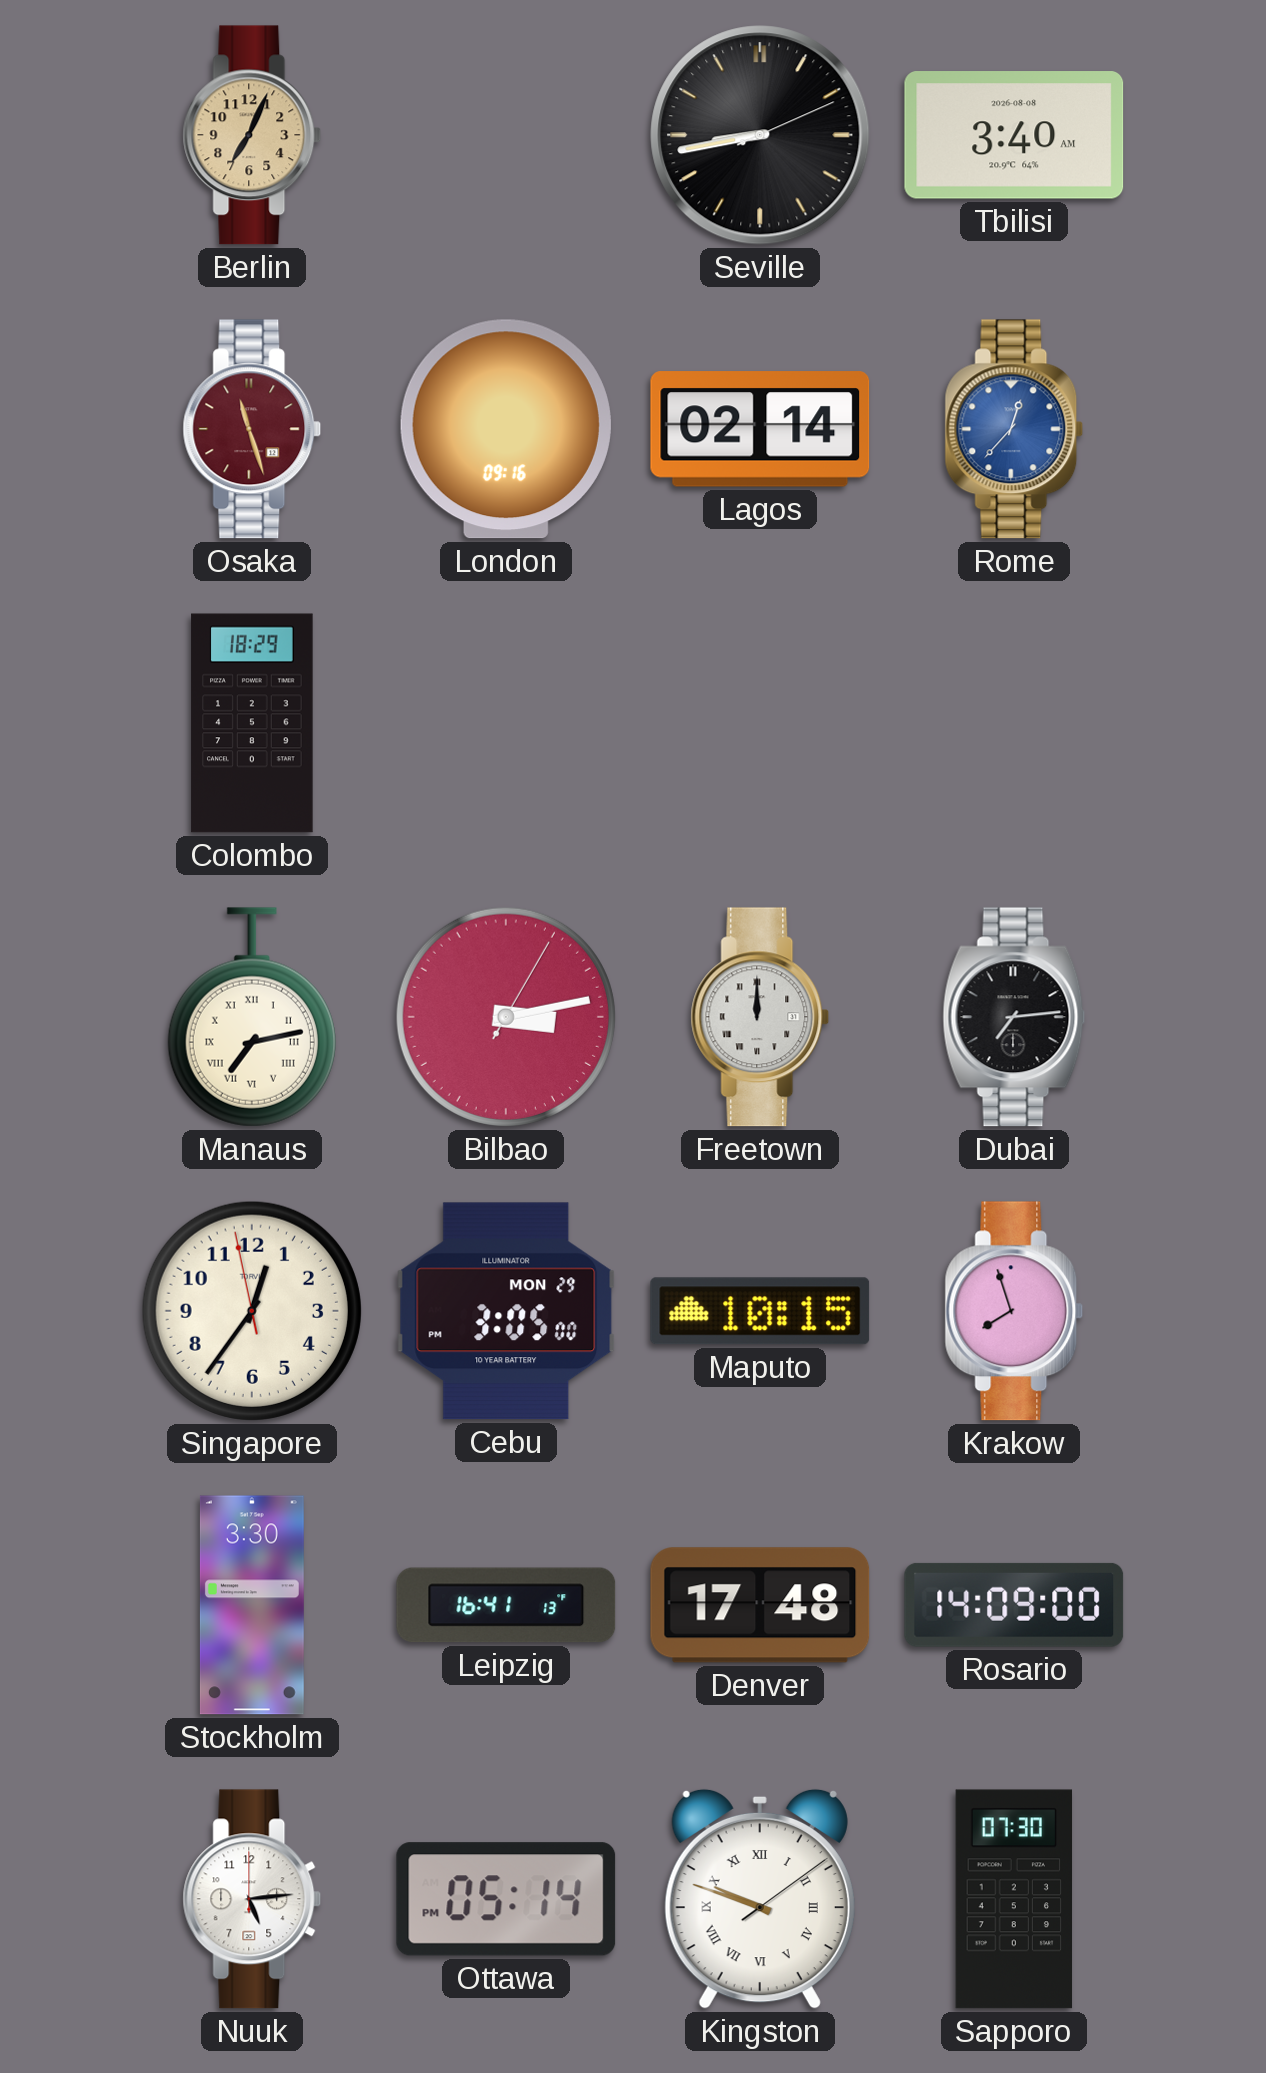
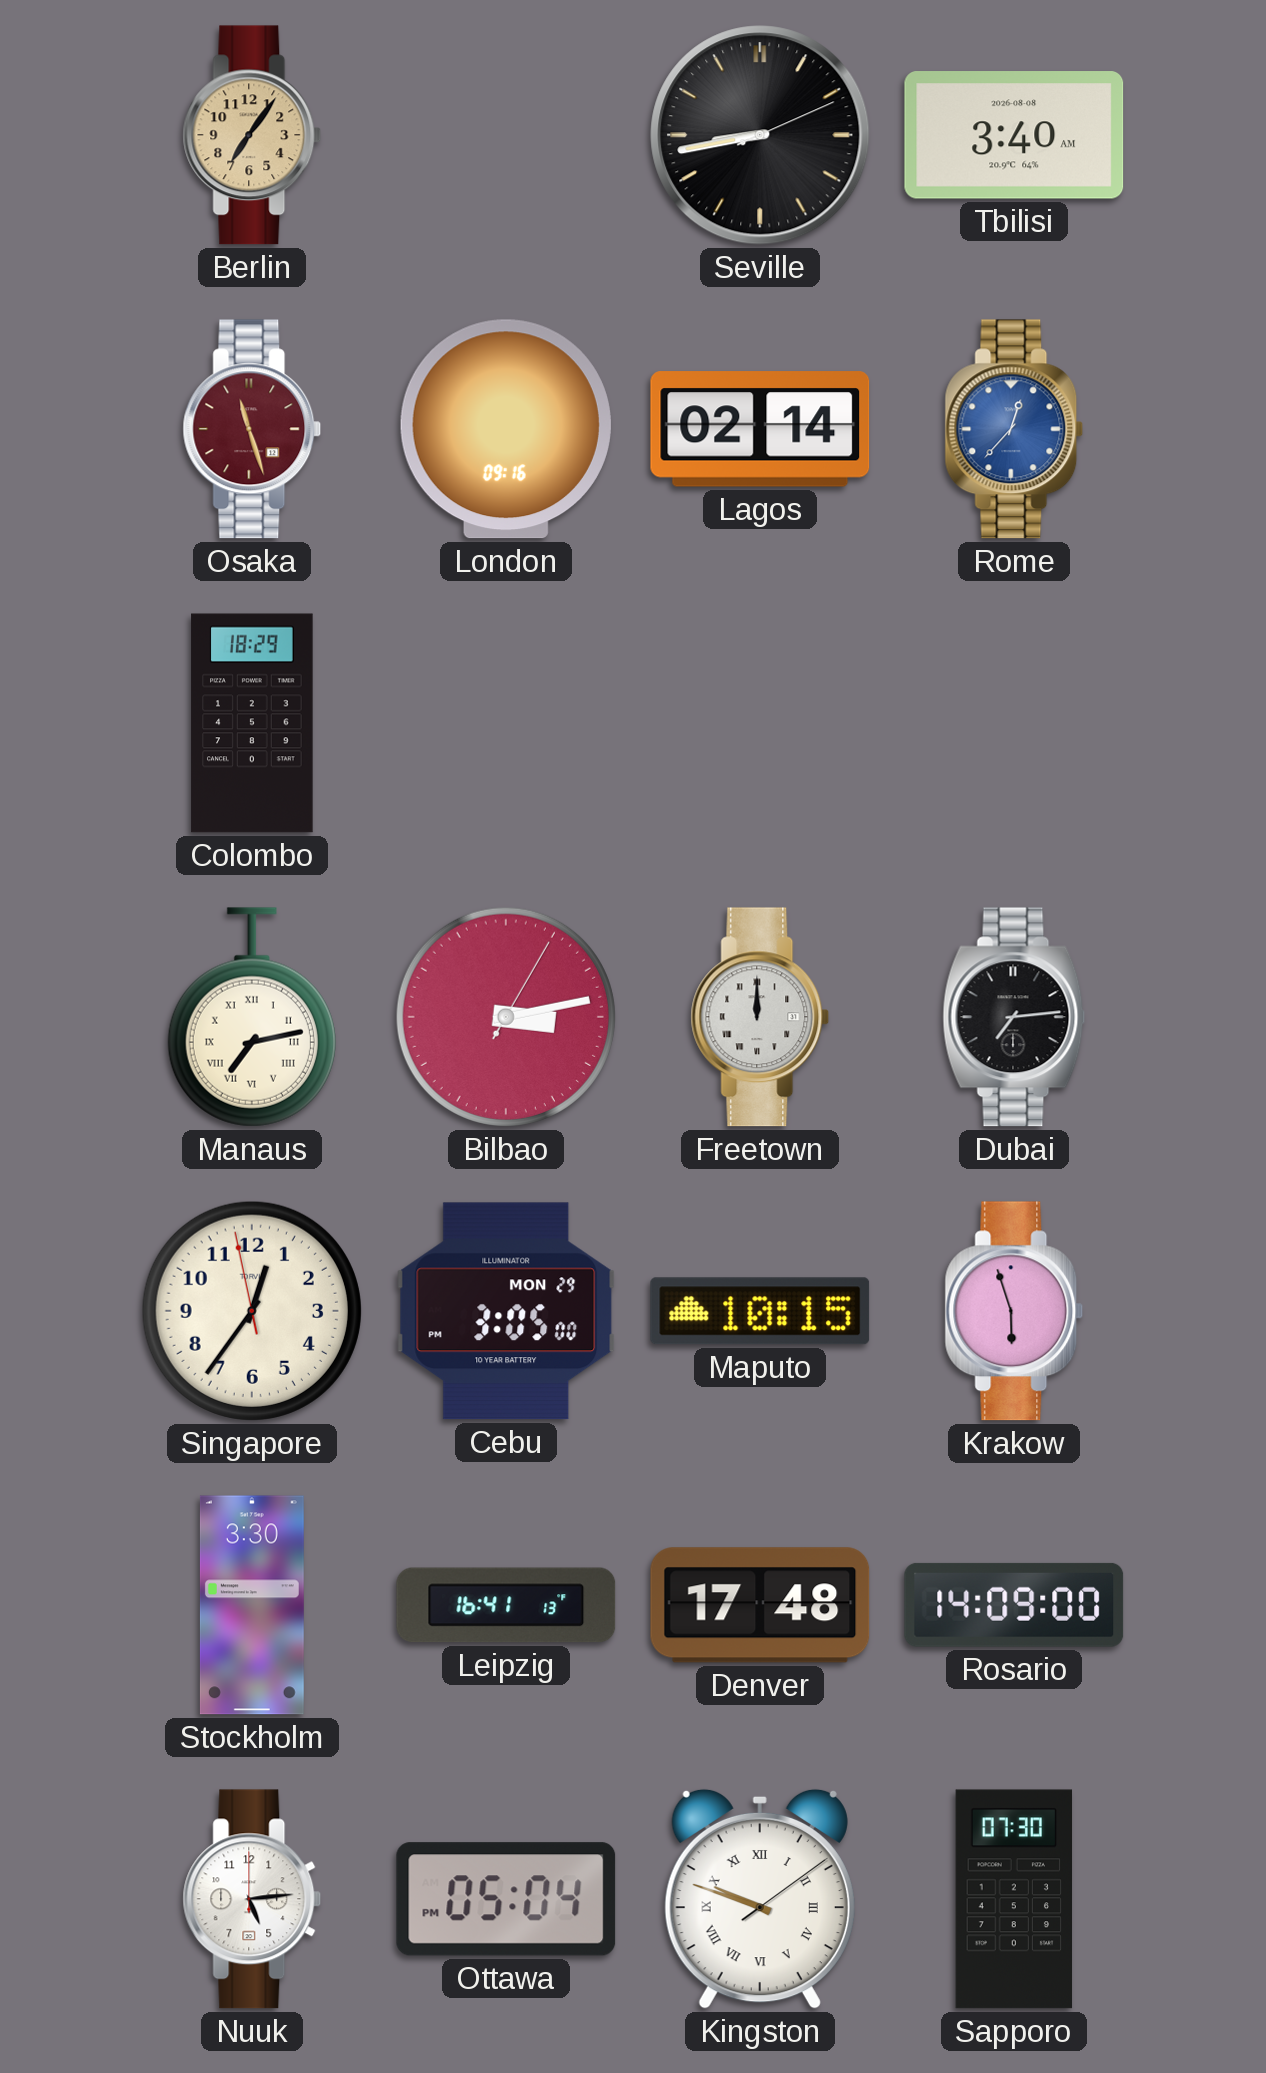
Berlin: 7:04 -> 7:06 (252, 135)
Krakow: 7:57 -> 5:57 (1014, 1311)
Ottawa: 05:14 -> 05:04 (506, 1899)
